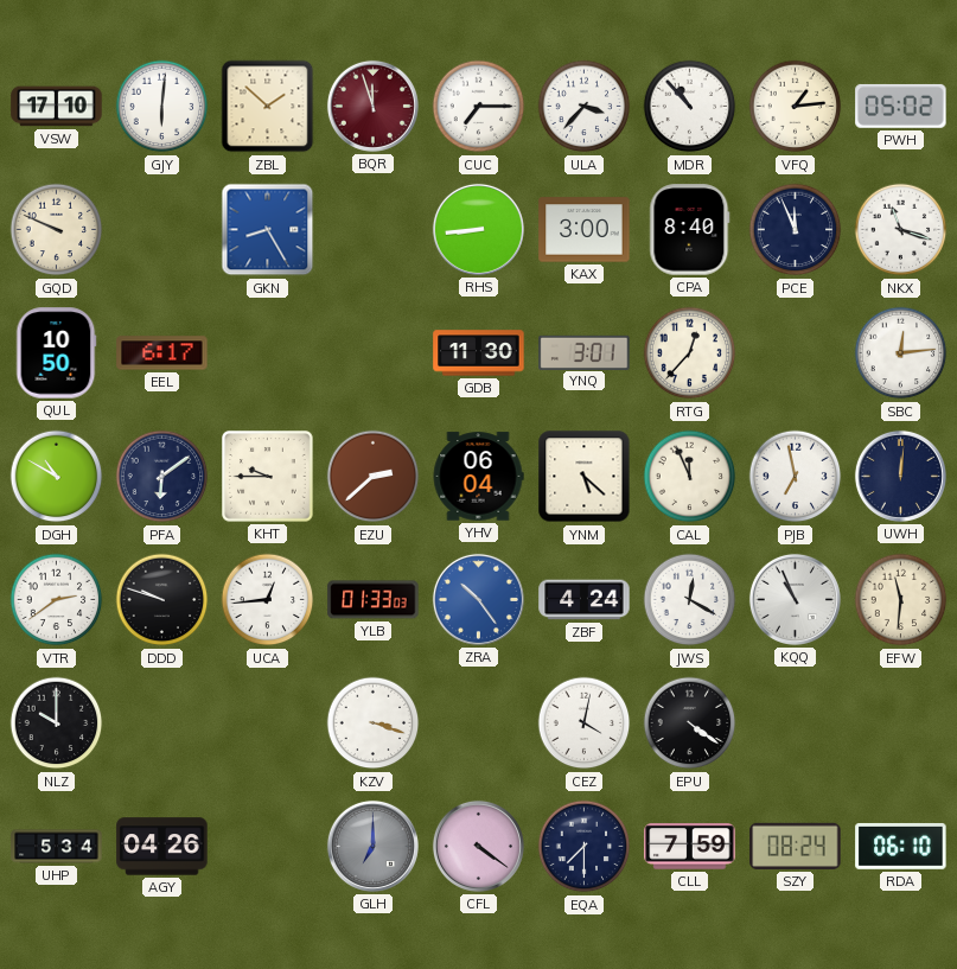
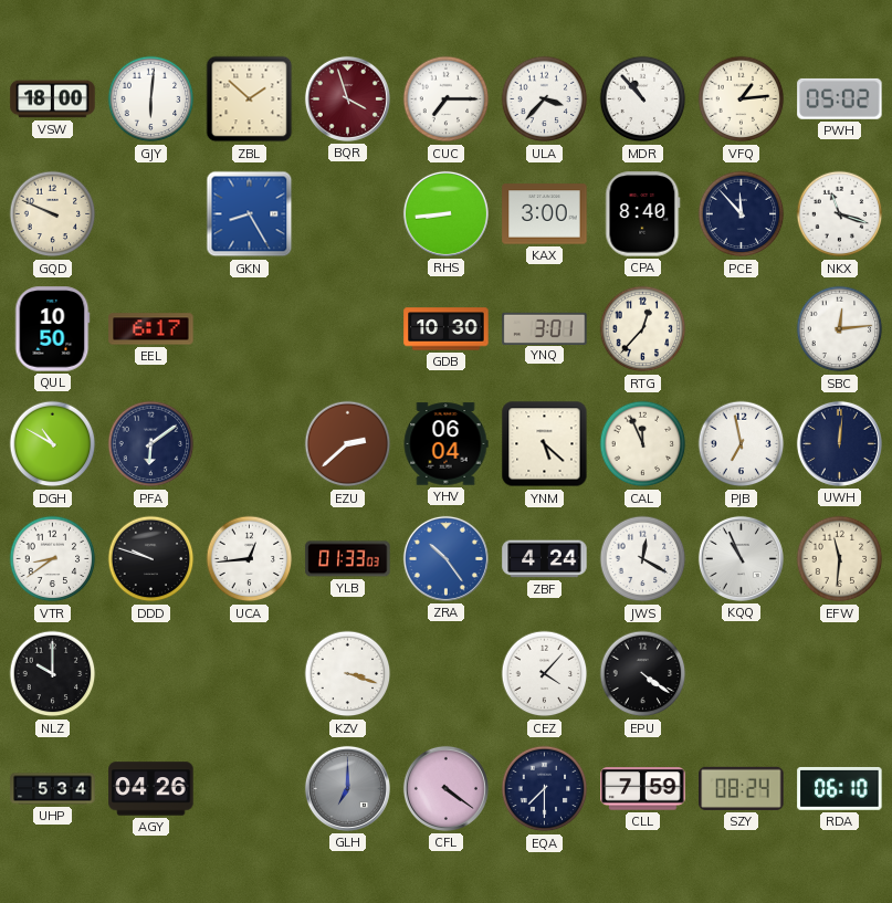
VSW: 17:10 -> 18:00 (53, 99)
BQR: 11:57 -> 3:57 (347, 98)
PCE: 11:56 -> 11:53 (742, 214)
GDB: 11:30 -> 10:30 (447, 329)
KHT: 9:45 -> none (268, 477)
VTR: 2:39 -> 8:39 (53, 559)
CEZ: 4:02 -> 4:07 (545, 674)
